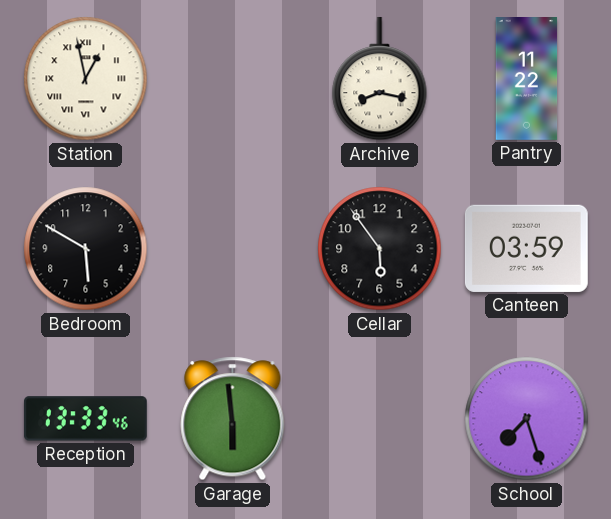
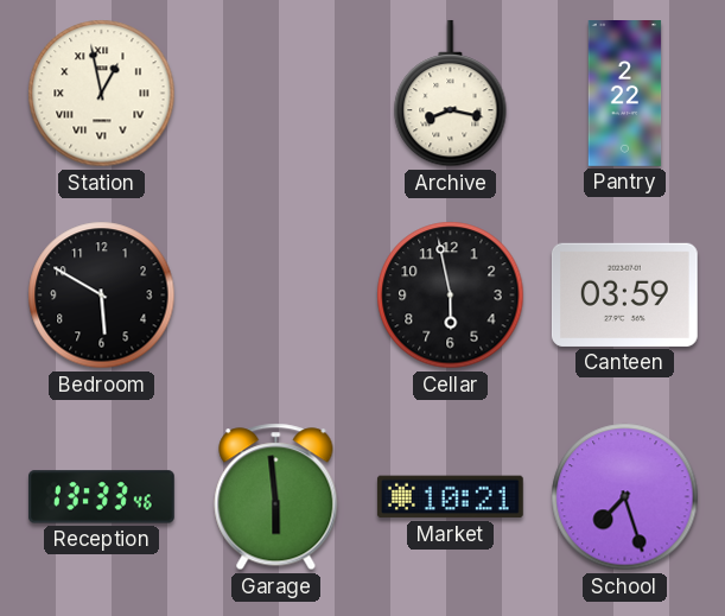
Pantry: 11:22 -> 2:22 (625, 94)
Cellar: 5:54 -> 5:58 (451, 296)
Market: none -> 10:21 (450, 497)
